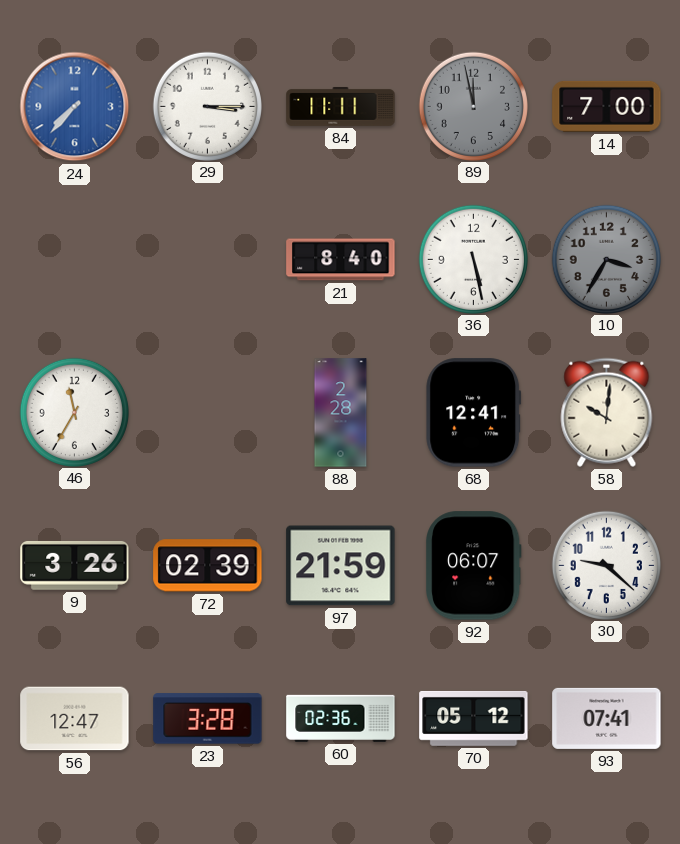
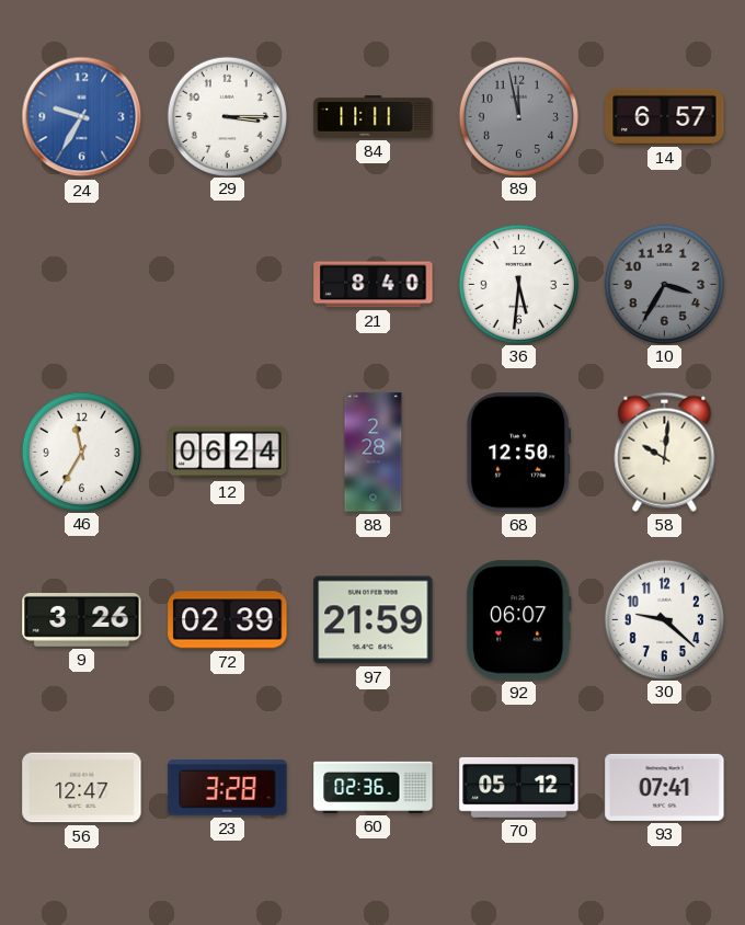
24: 7:37 -> 9:35 (82, 117)
14: 7:00 -> 6:57 (665, 116)
36: 5:28 -> 5:31 (518, 284)
12: none -> 06:24 (228, 453)
68: 12:41 -> 12:50 (519, 453)
